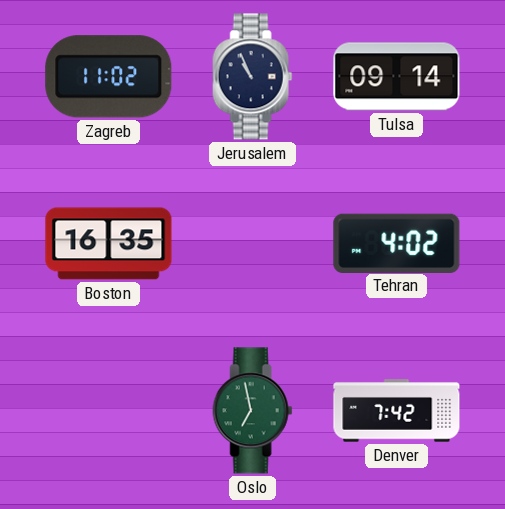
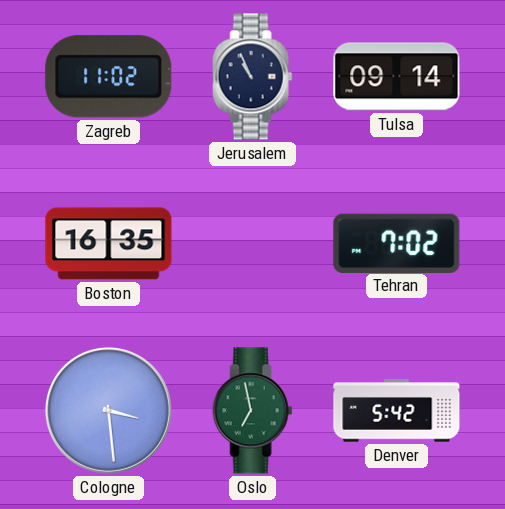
Tehran: 4:02 -> 7:02 (397, 243)
Cologne: none -> 3:29 (108, 410)
Denver: 7:42 -> 5:42 (397, 411)
